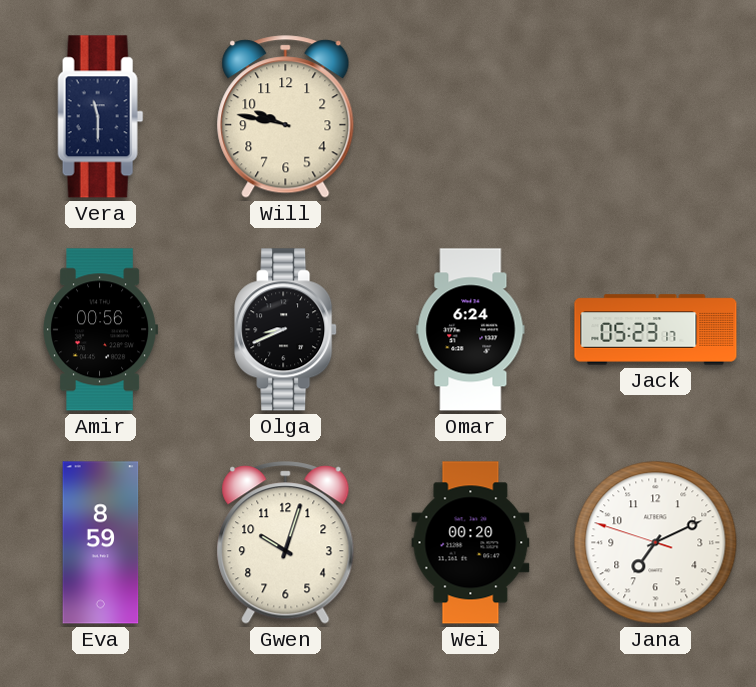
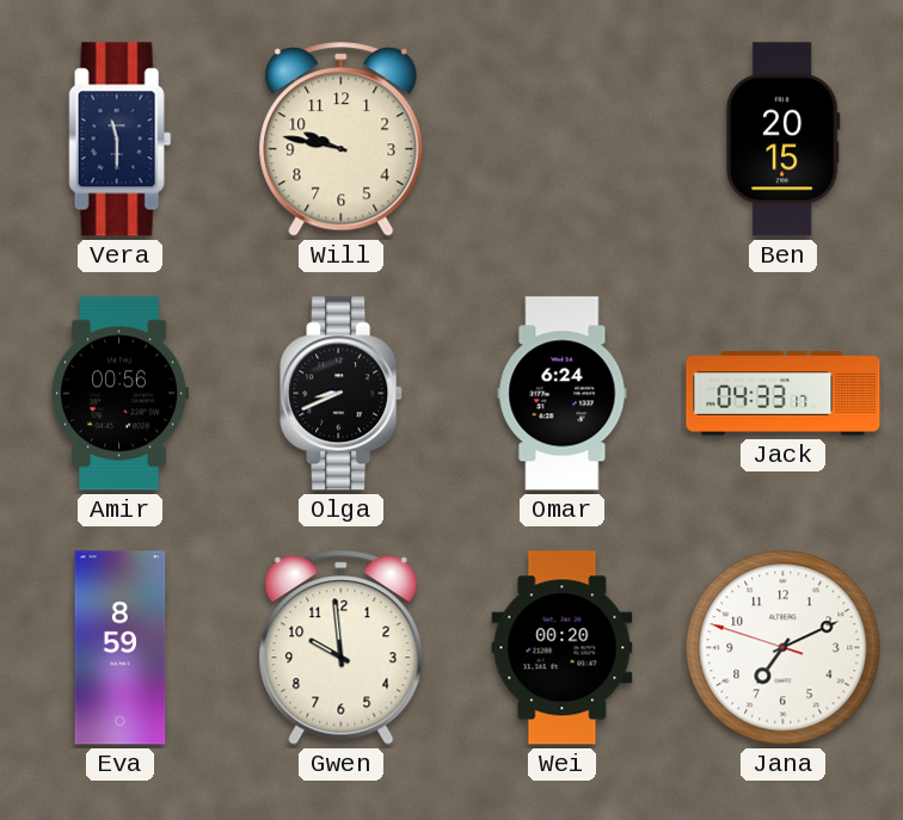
Ben: none -> 20:15 (782, 140)
Jack: 05:23 -> 04:33 (784, 394)
Gwen: 10:03 -> 9:59 (342, 648)
